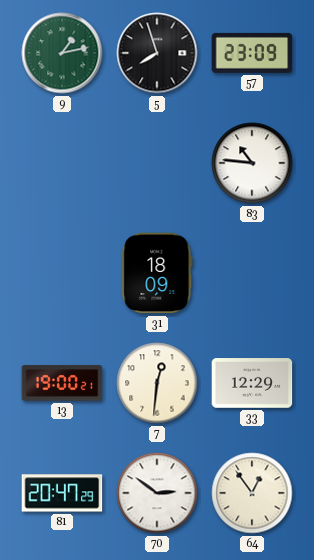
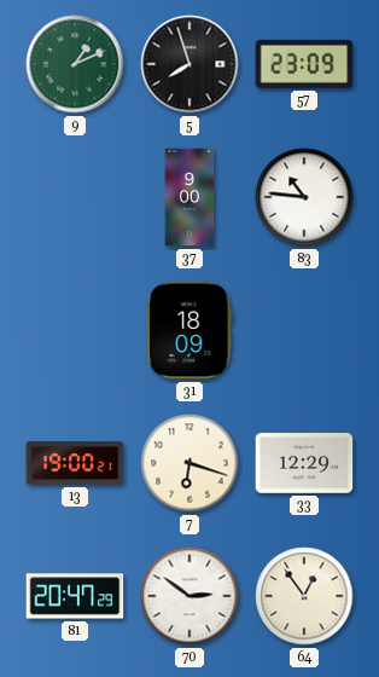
9: 1:13 -> 1:11 (75, 64)
37: none -> 9:00 (189, 197)
7: 12:31 -> 6:18 (189, 463)
